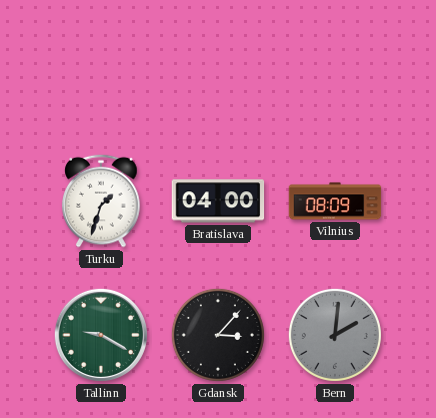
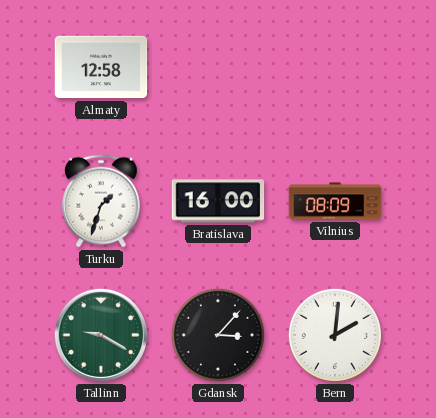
Almaty: none -> 12:58 (101, 67)
Bratislava: 04:00 -> 16:00 (218, 201)
Bern dial: grey -> white (335, 335)
